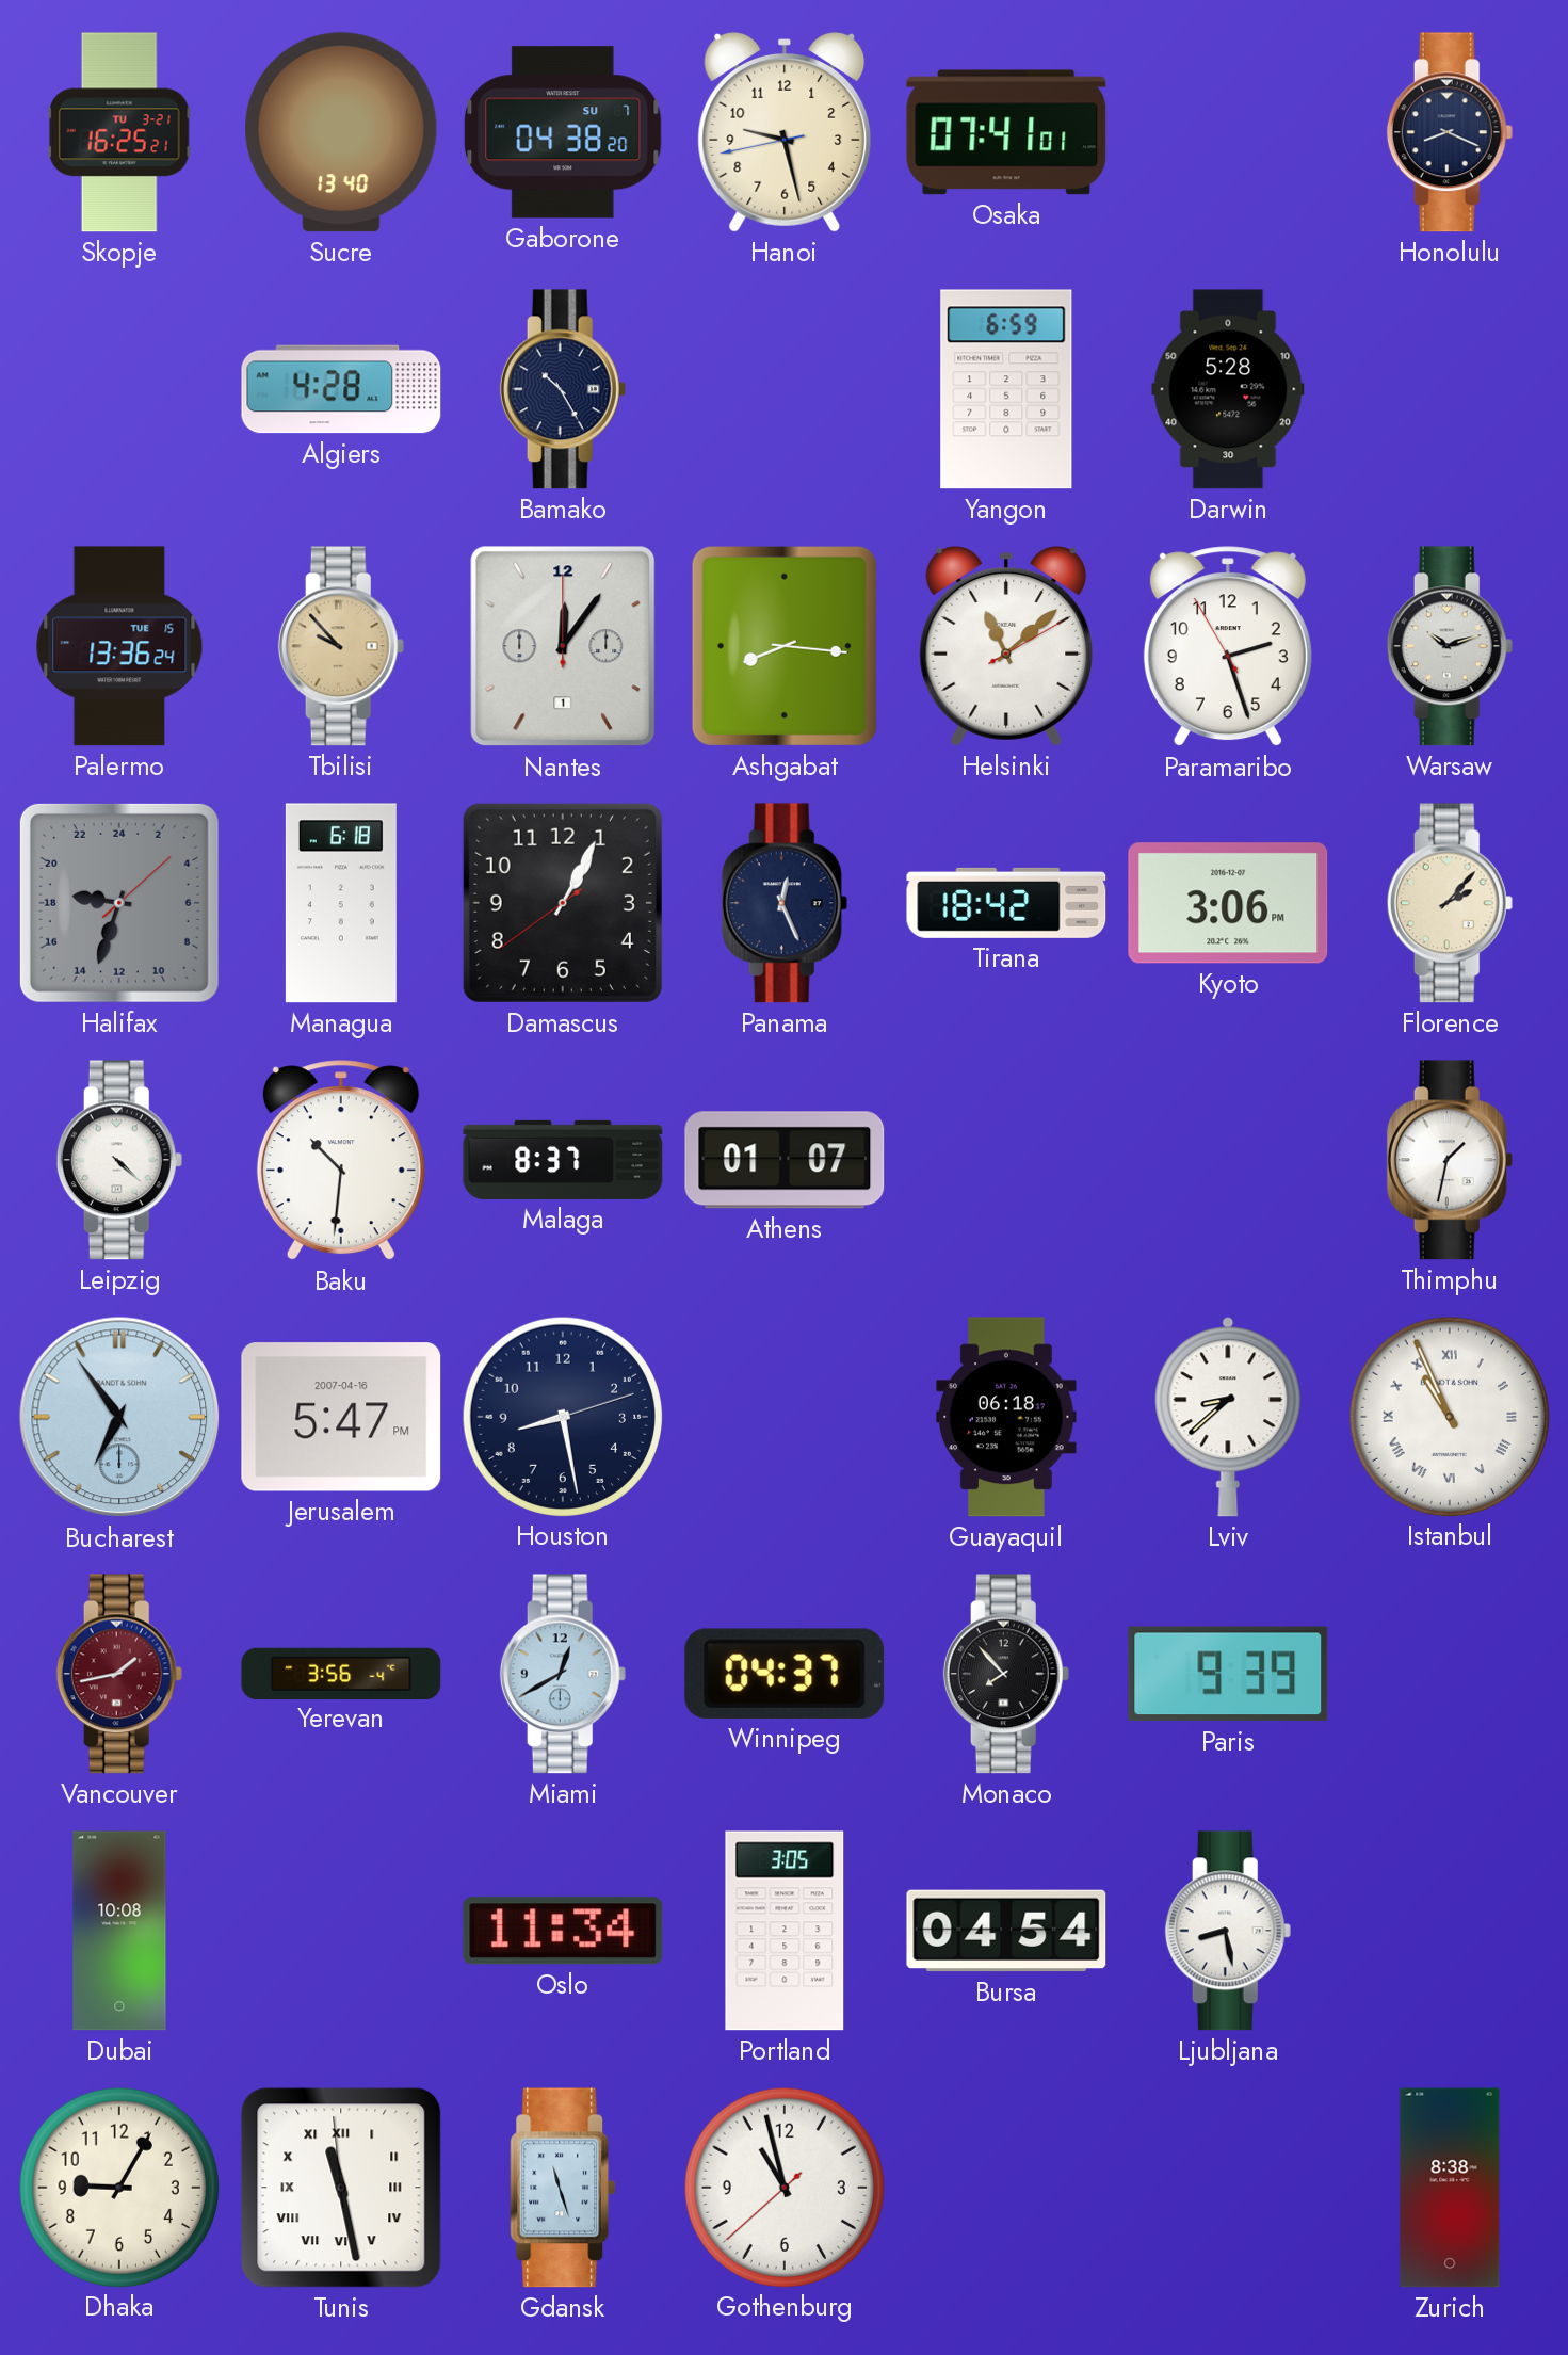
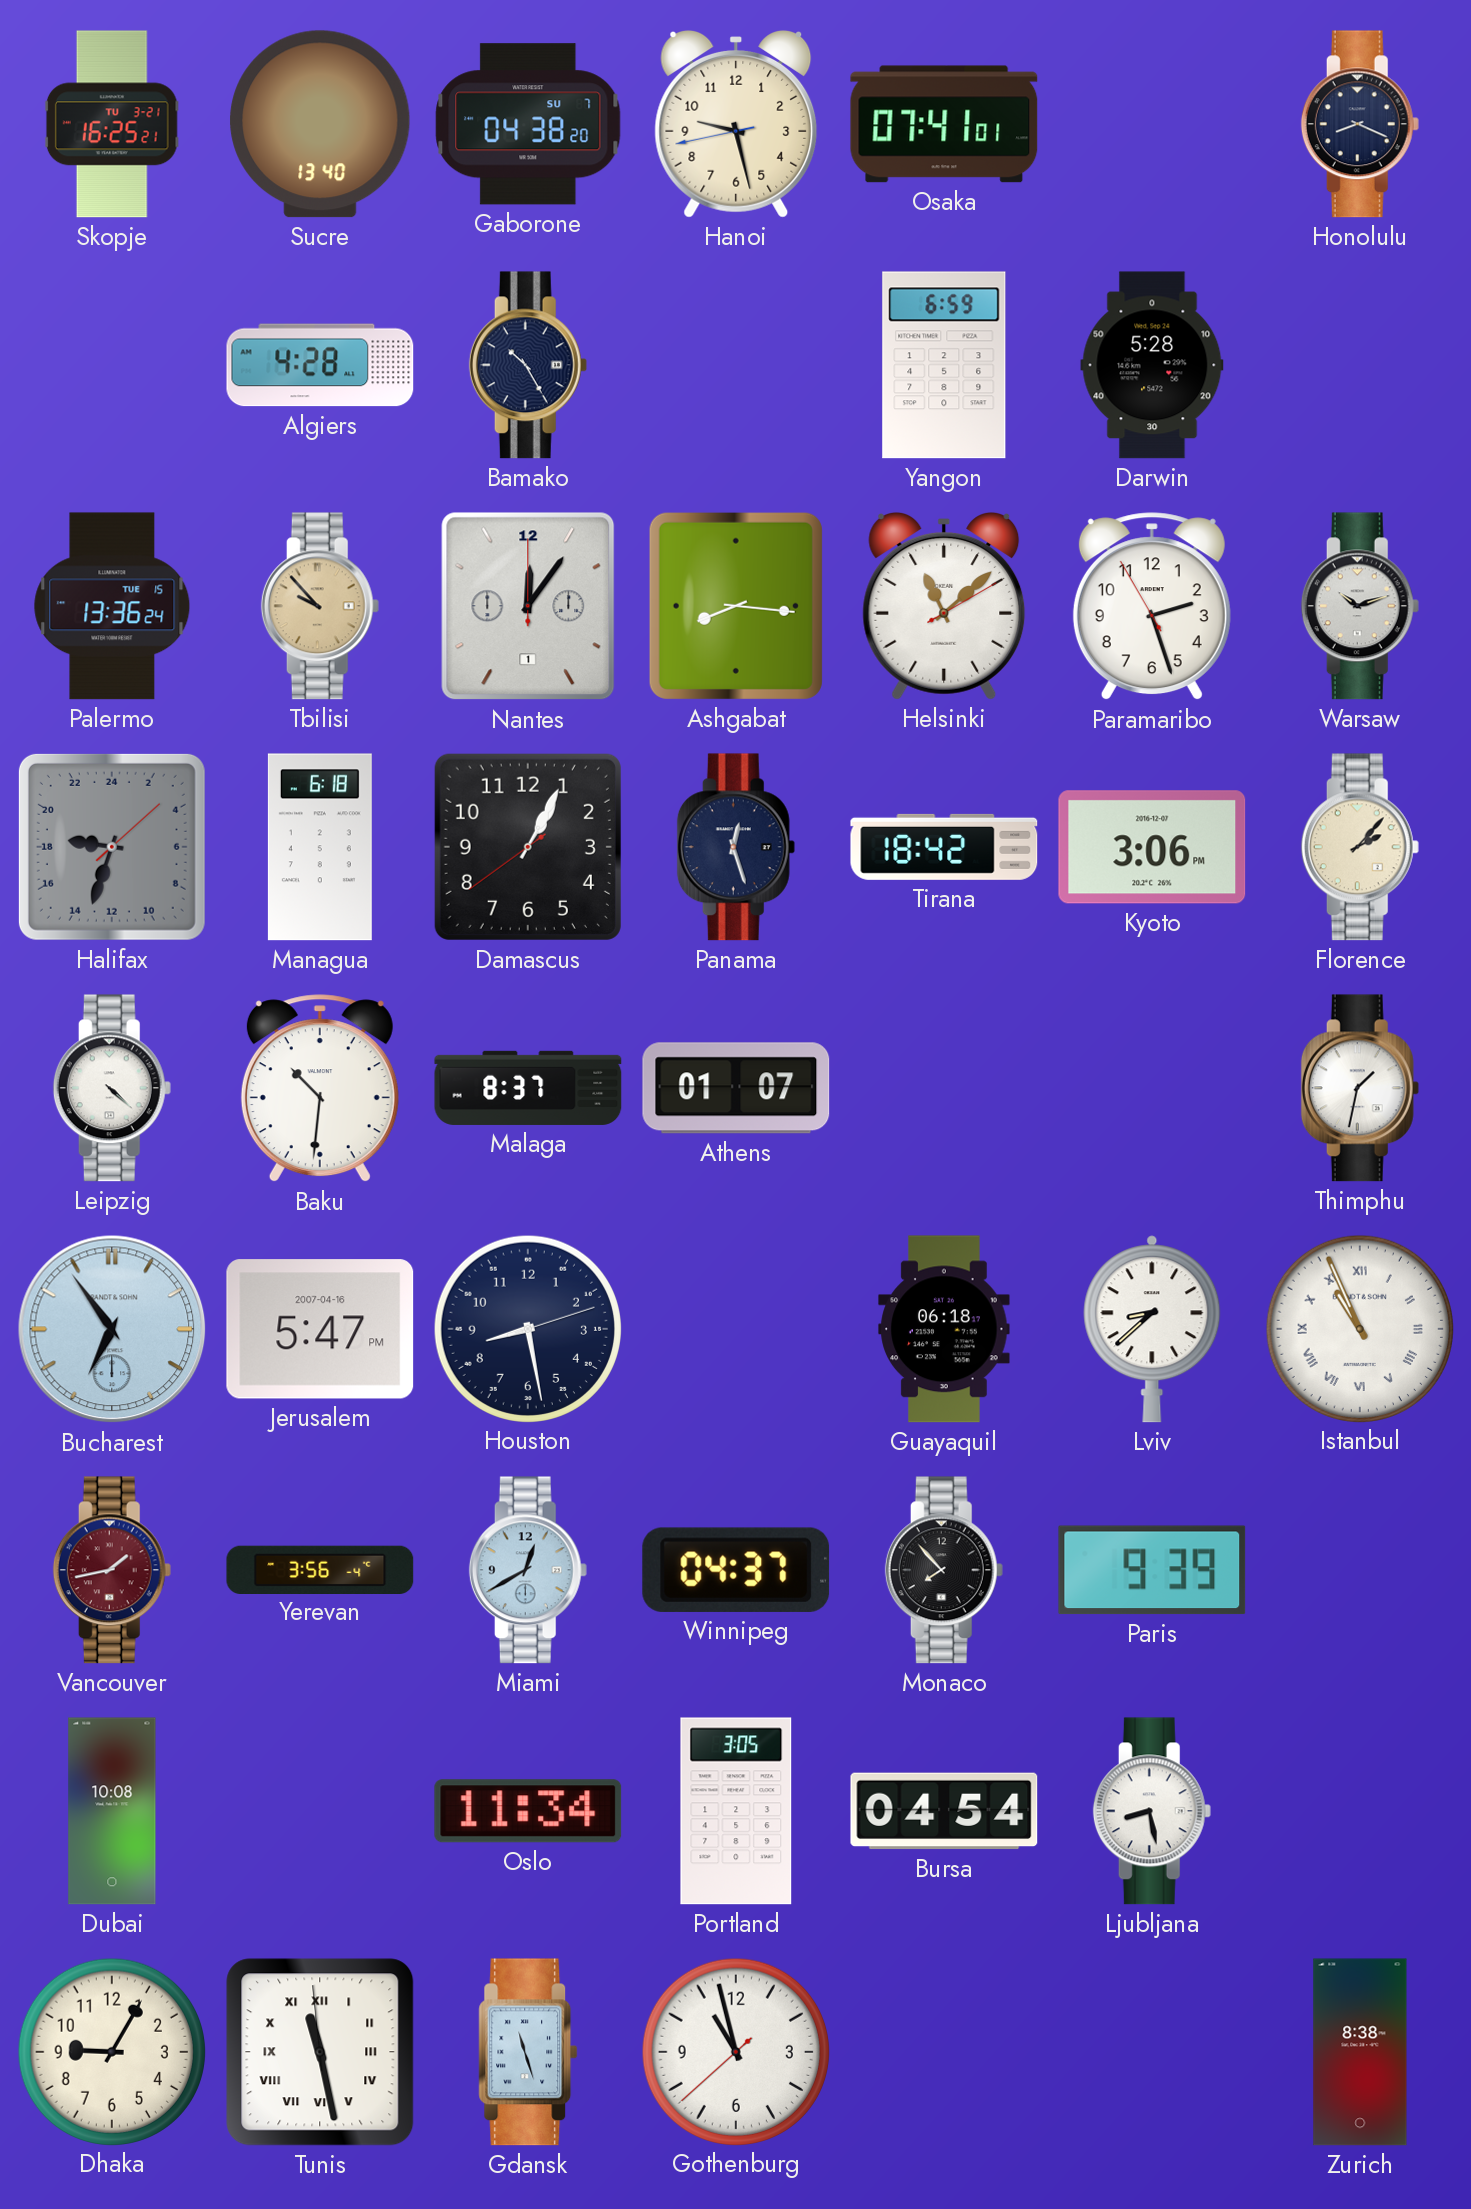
Panama: 12:26 -> 12:27 (736, 847)
